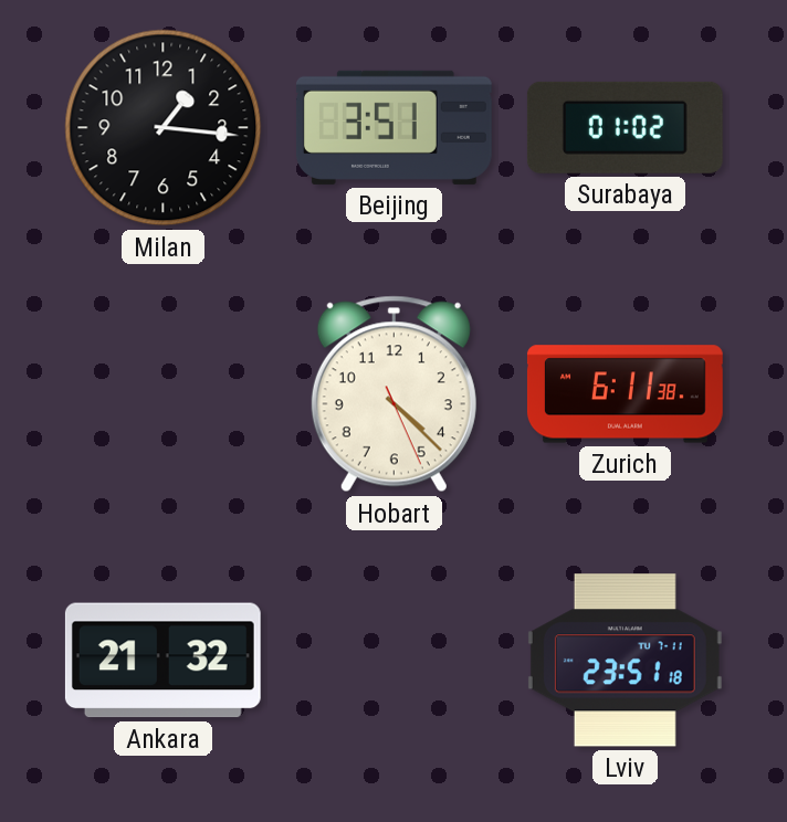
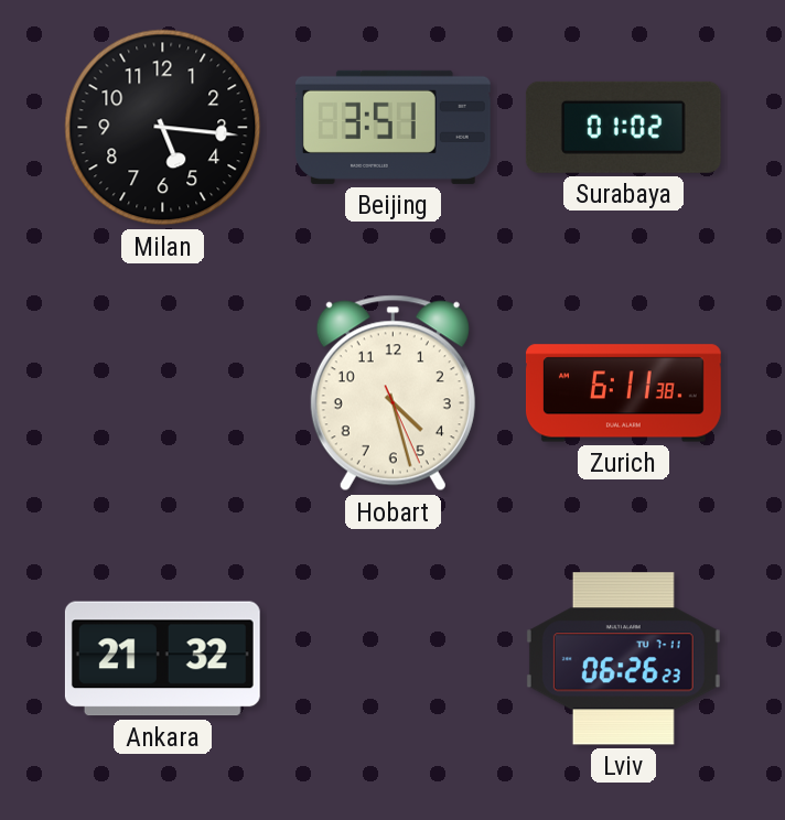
Milan: 1:16 -> 5:16 (163, 128)
Hobart: 4:22 -> 4:27 (392, 393)
Lviv: 23:51 -> 06:26 (623, 659)
